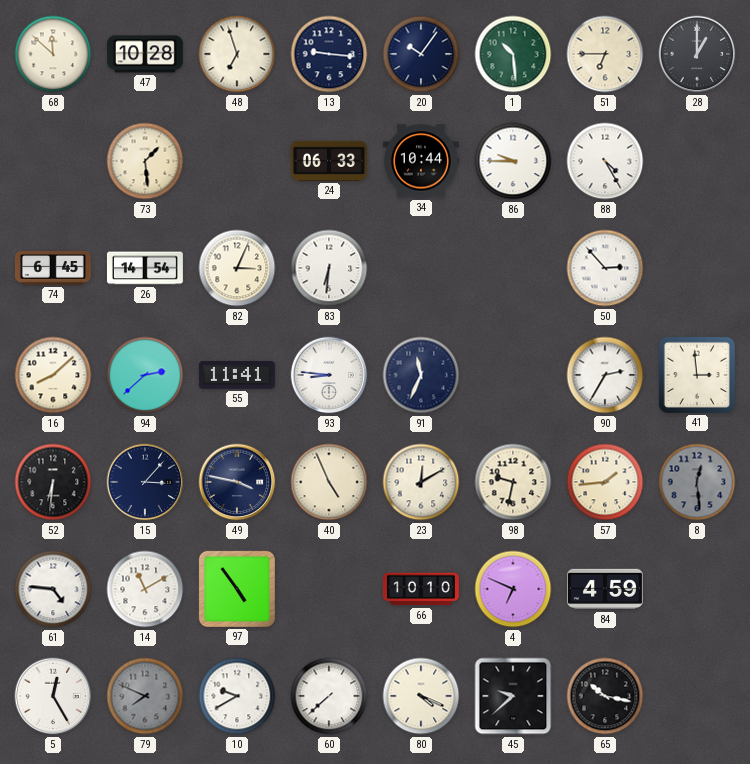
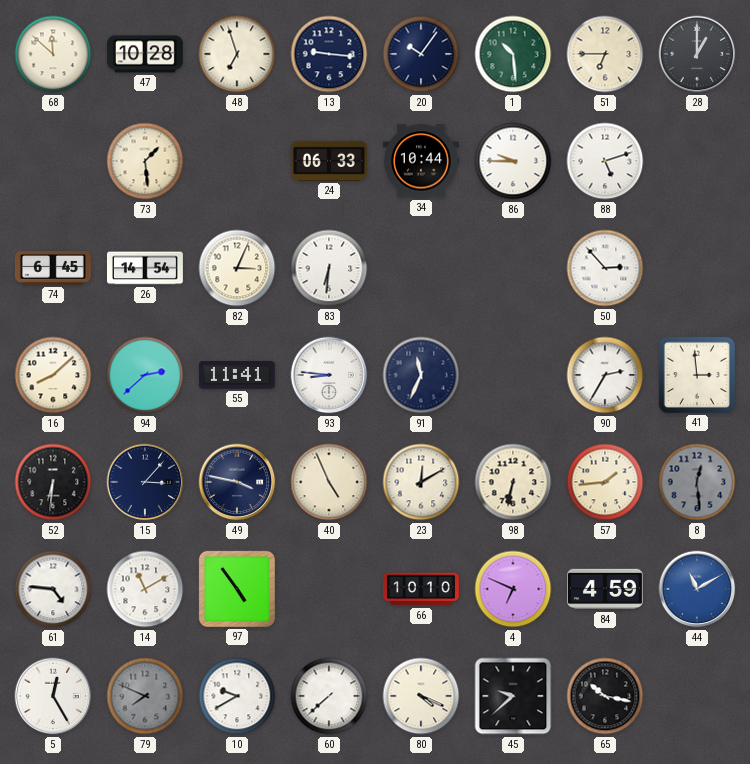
88: 4:25 -> 5:12 (605, 161)
98: 9:32 -> 6:32 (513, 482)
44: none -> 11:10 (697, 589)
